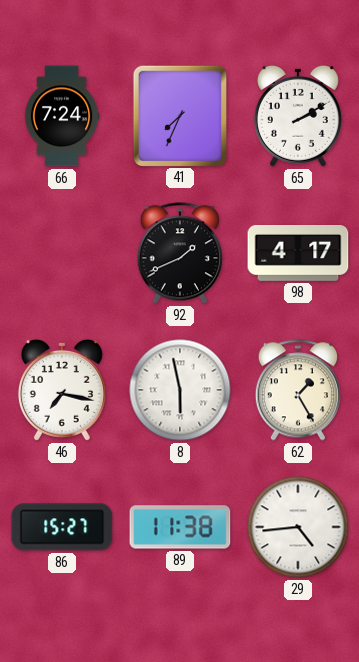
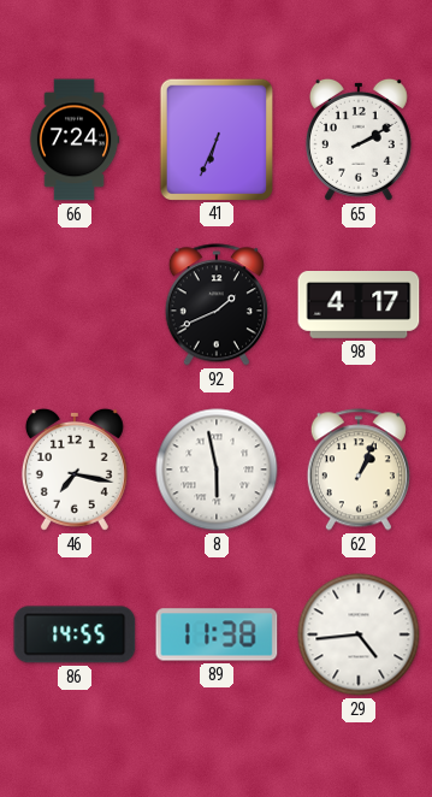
41: 7:34 -> 6:34 (215, 138)
62: 1:25 -> 1:04 (359, 470)
86: 15:27 -> 14:55 (75, 634)
